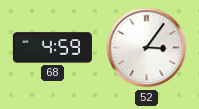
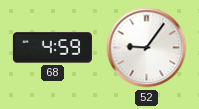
52: 3:06 -> 9:06 (147, 48)
